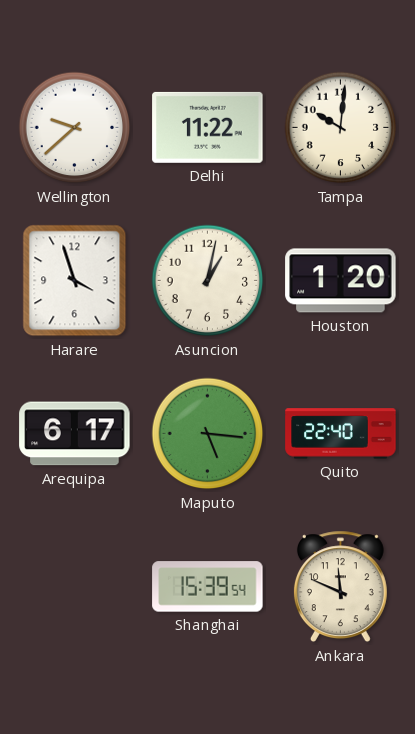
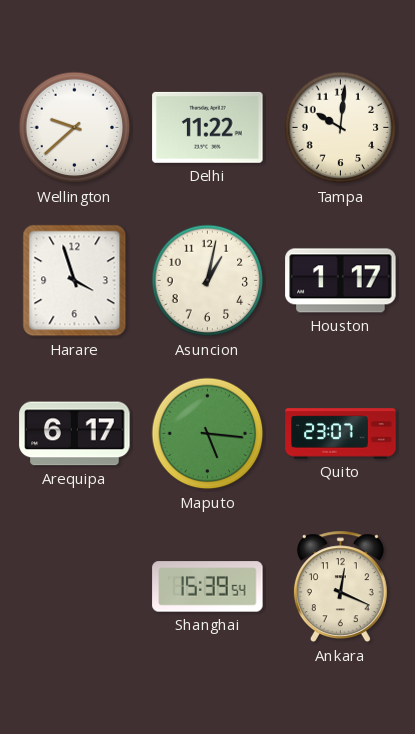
Houston: 1:20 -> 1:17 (341, 281)
Quito: 22:40 -> 23:07 (341, 434)
Ankara: 11:49 -> 12:19 (340, 587)
